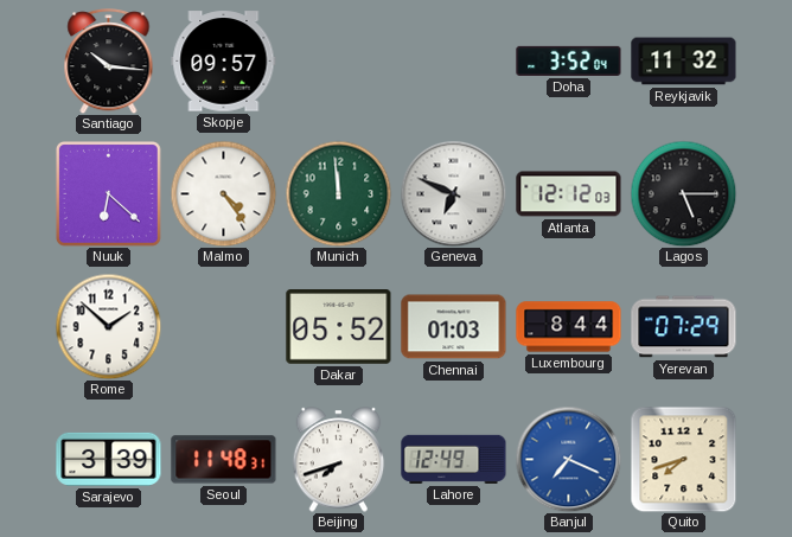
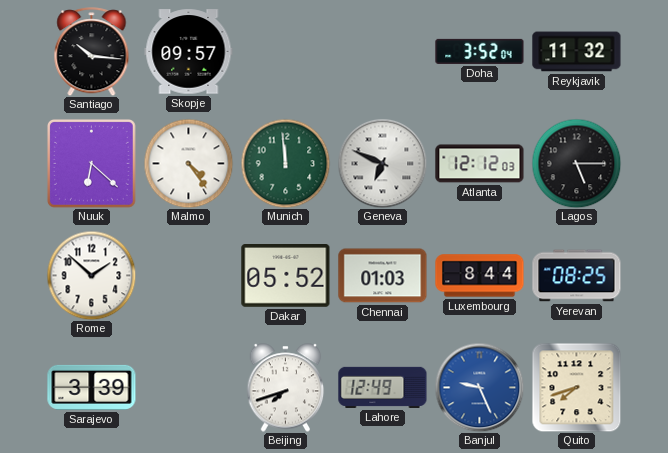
Yerevan: 07:29 -> 08:25 (577, 276)
Seoul: 11:48 -> none (224, 460)
Banjul: 7:19 -> 9:26 (479, 387)
